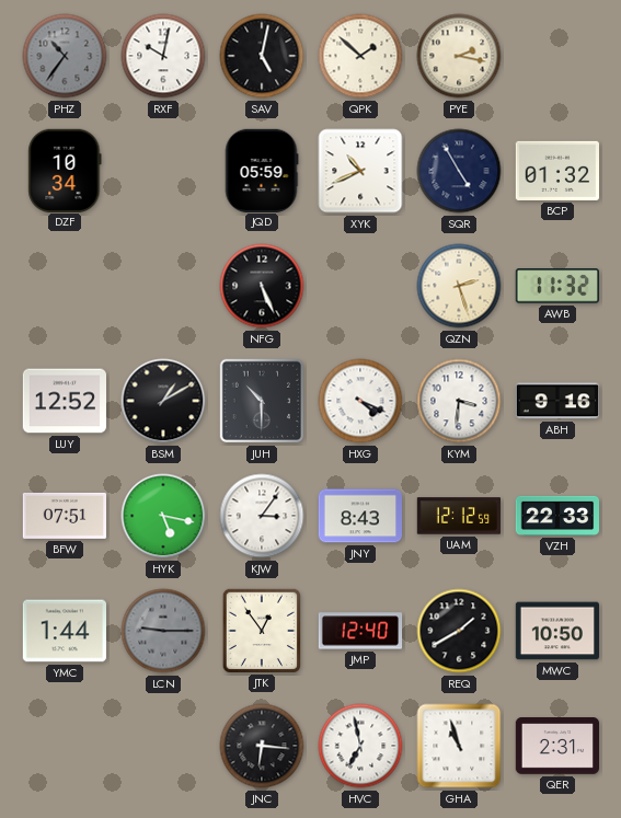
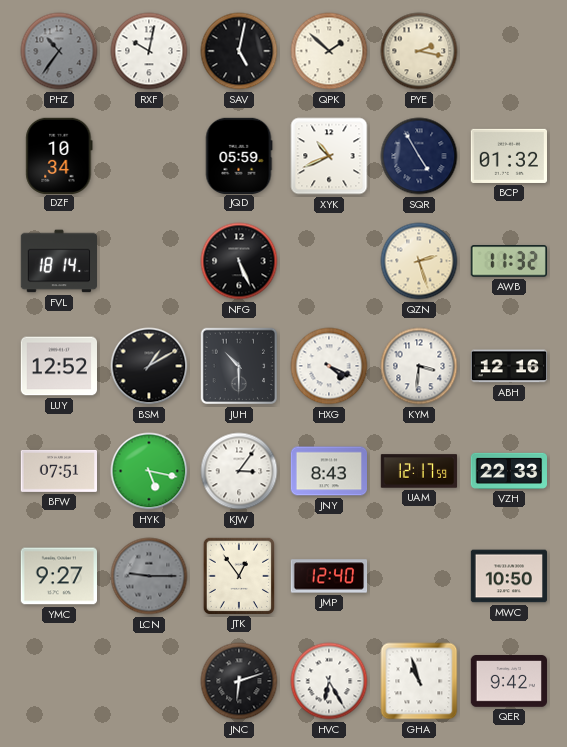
FVL: none -> 18:14 (58, 261)
ABH: 9:16 -> 12:16 (509, 366)
UAM: 12:12 -> 12:17 (419, 471)
YMC: 1:44 -> 9:27 (58, 576)
REQ: 1:40 -> none (459, 631)
JNC: 6:16 -> 6:12 (239, 681)
HVC: 6:58 -> 6:25 (329, 681)
QER: 2:31 -> 9:42 (509, 682)
